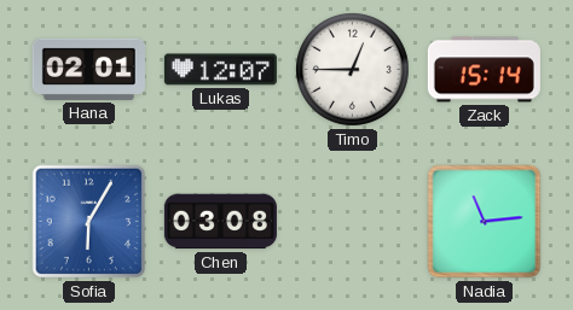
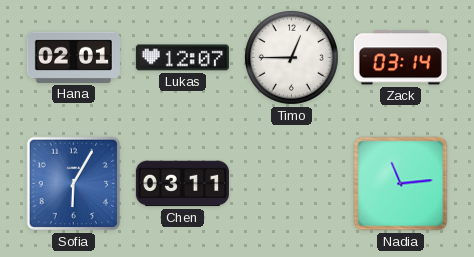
Zack: 15:14 -> 03:14 (400, 58)
Chen: 03:08 -> 03:11 (182, 184)
